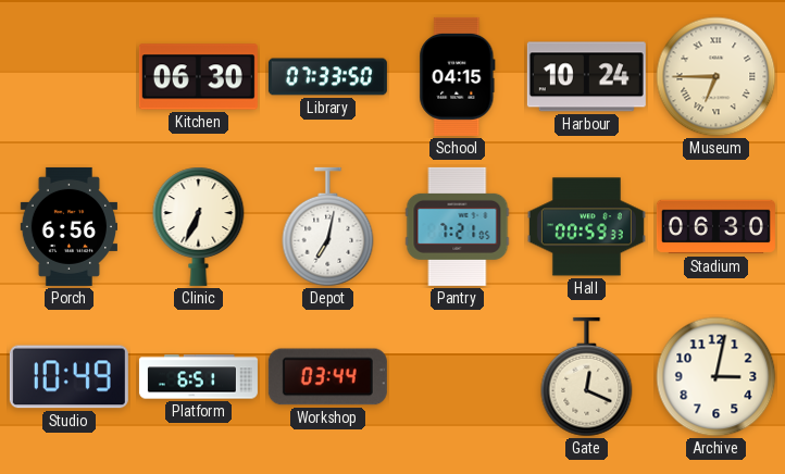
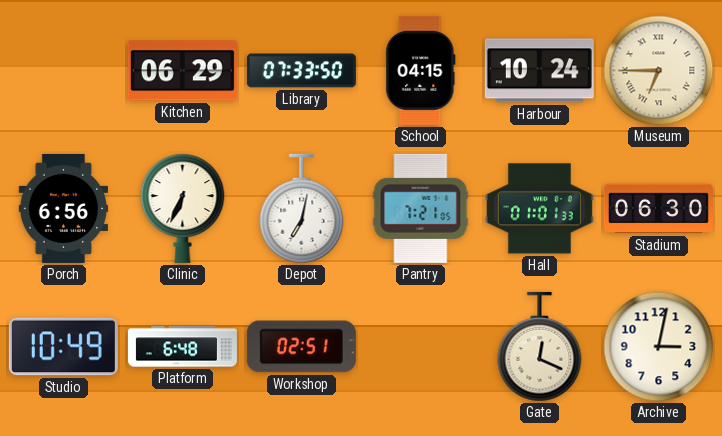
Kitchen: 06:30 -> 06:29 (182, 71)
Hall: 00:59 -> 01:01 (539, 209)
Platform: 6:51 -> 6:48 (182, 347)
Workshop: 03:44 -> 02:51 (301, 347)
